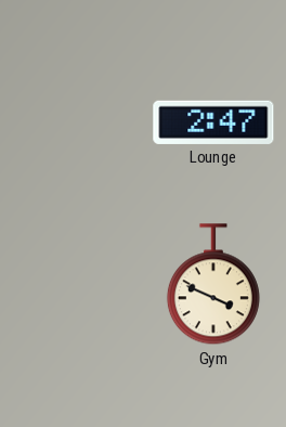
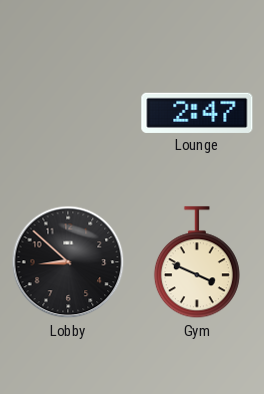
Lobby: none -> 8:52 (68, 262)
